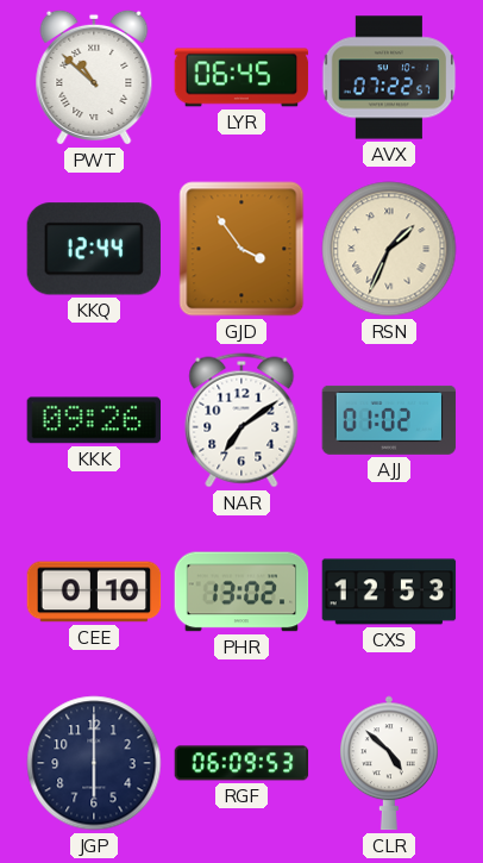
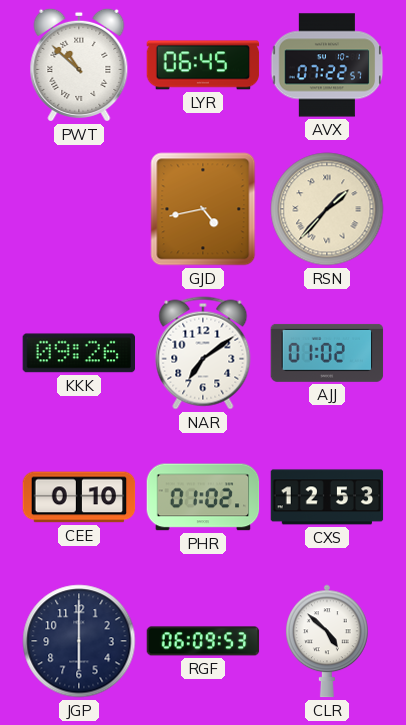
KKQ: 12:44 -> none (94, 249)
GJD: 3:54 -> 4:43 (203, 209)
RSN: 1:34 -> 1:37 (327, 209)
PHR: 13:02 -> 01:02 (203, 497)
